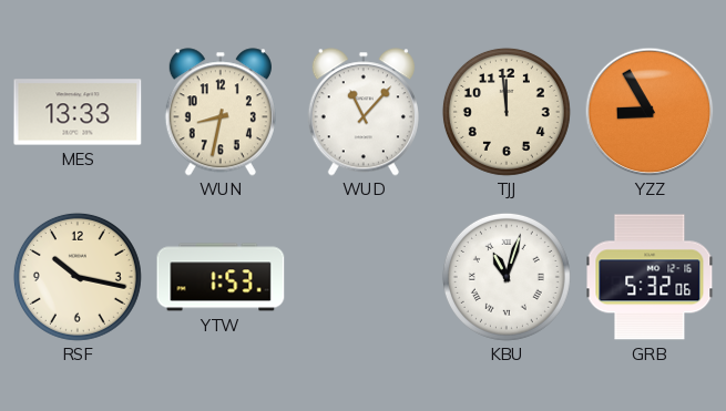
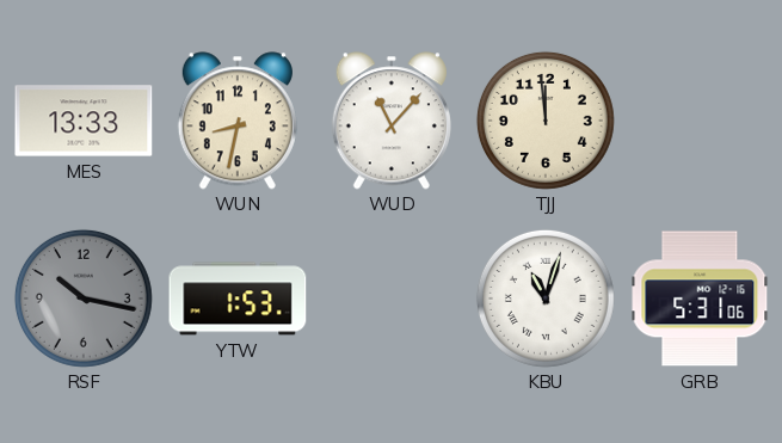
YZZ: 8:55 -> none (650, 112)
RSF dial: cream -> grey (84, 299)
GRB: 5:32 -> 5:31 (700, 299)
